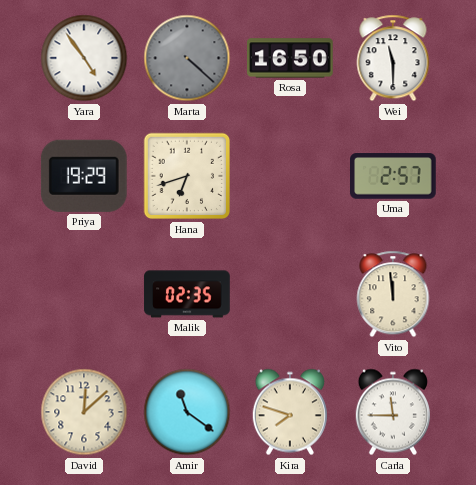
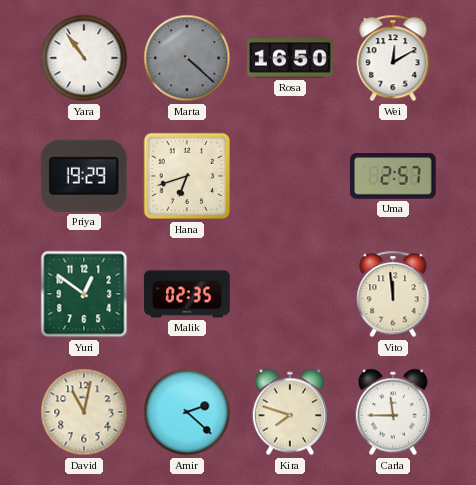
Yara: 4:54 -> 10:54 (84, 58)
Wei: 11:30 -> 12:10 (393, 58)
Yuri: none -> 12:51 (84, 294)
David: 12:08 -> 11:02 (84, 412)
Amir: 11:21 -> 2:22 (187, 412)
